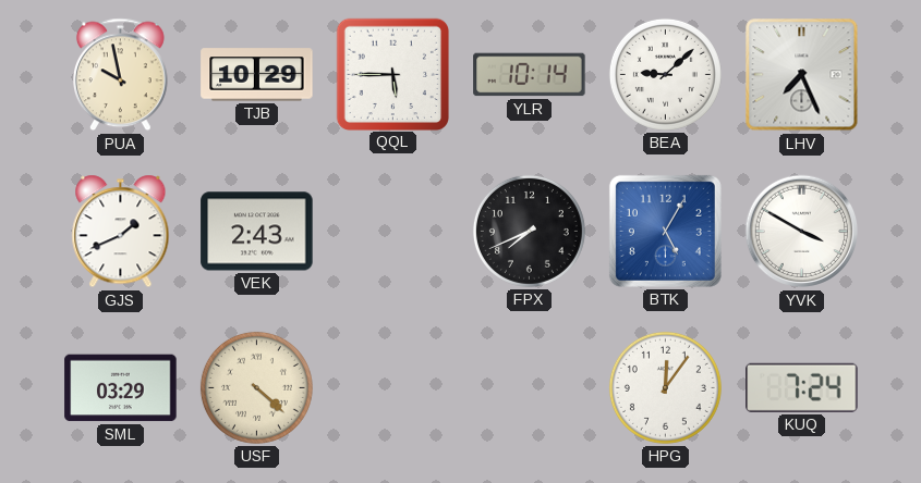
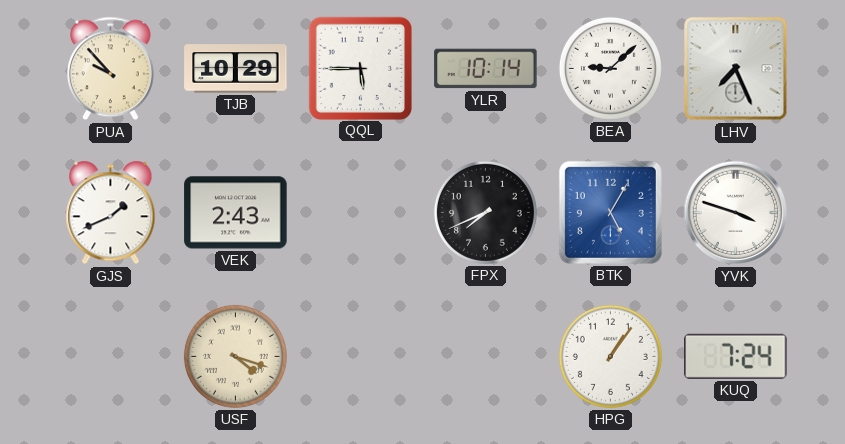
PUA: 9:58 -> 9:53 (111, 69)
YVK: 3:50 -> 3:48 (736, 213)
SML: 03:29 -> none (121, 388)
USF: 4:22 -> 4:18 (235, 356)
HPG: 12:06 -> 1:06 (610, 356)
